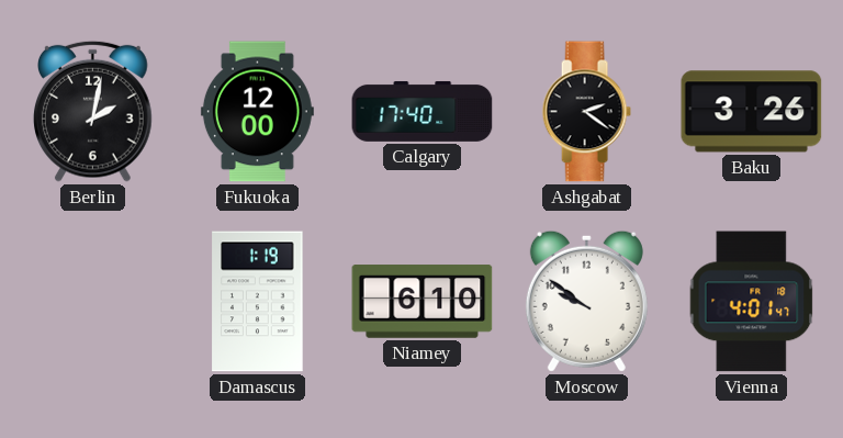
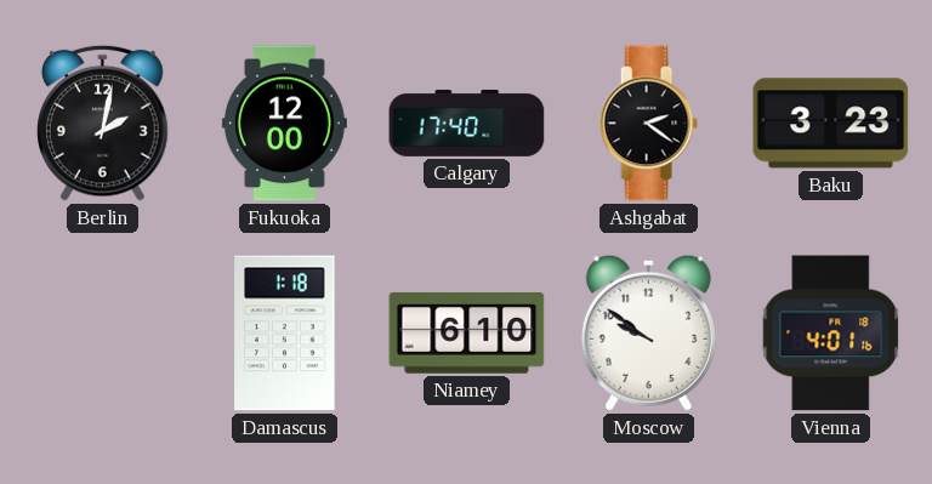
Baku: 3:26 -> 3:23 (831, 124)
Damascus: 1:19 -> 1:18 (285, 334)
Vienna: 4:01:47 -> 4:01:16 (831, 334)
